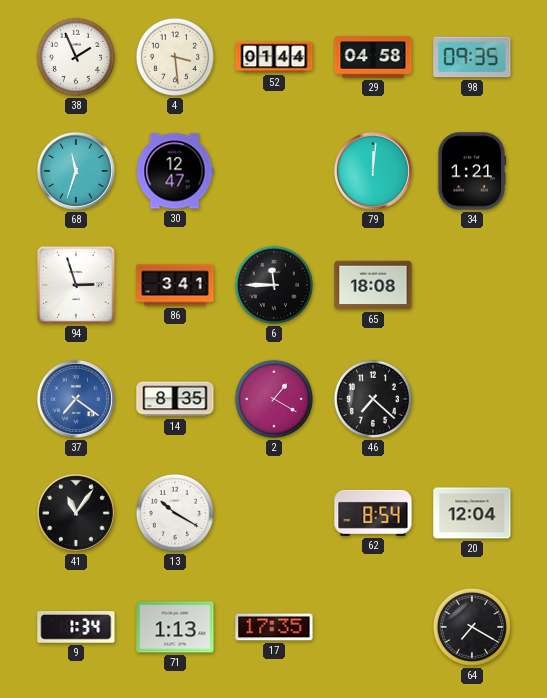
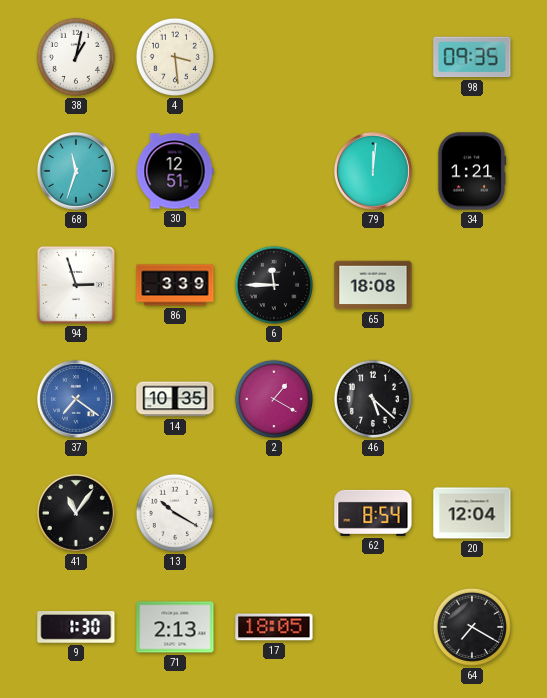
38: 1:56 -> 1:02 (76, 57)
52: 01:44 -> none (274, 57)
29: 04:58 -> none (373, 57)
30: 12:47 -> 12:51 (175, 171)
86: 3:41 -> 3:39 (175, 285)
14: 8:35 -> 10:35 (175, 399)
46: 7:22 -> 5:22 (373, 399)
9: 1:34 -> 1:30 (76, 628)
71: 1:13 -> 2:13 (175, 627)
17: 17:35 -> 18:05 (274, 627)
